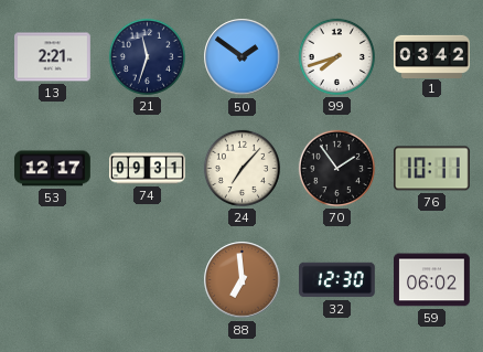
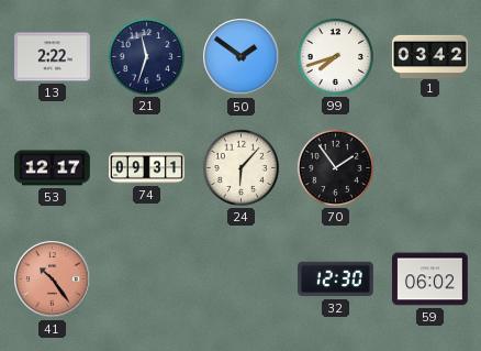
13: 2:21 -> 2:22 (53, 57)
24: 7:07 -> 6:07 (240, 167)
76: 10:11 -> none (432, 169)
41: none -> 10:24 (53, 279)
88: 6:59 -> none (243, 280)
